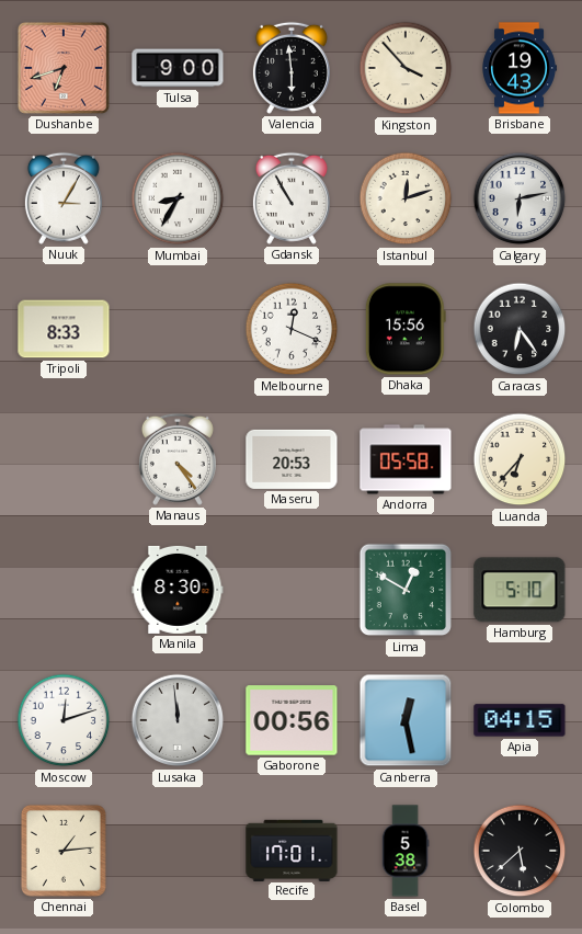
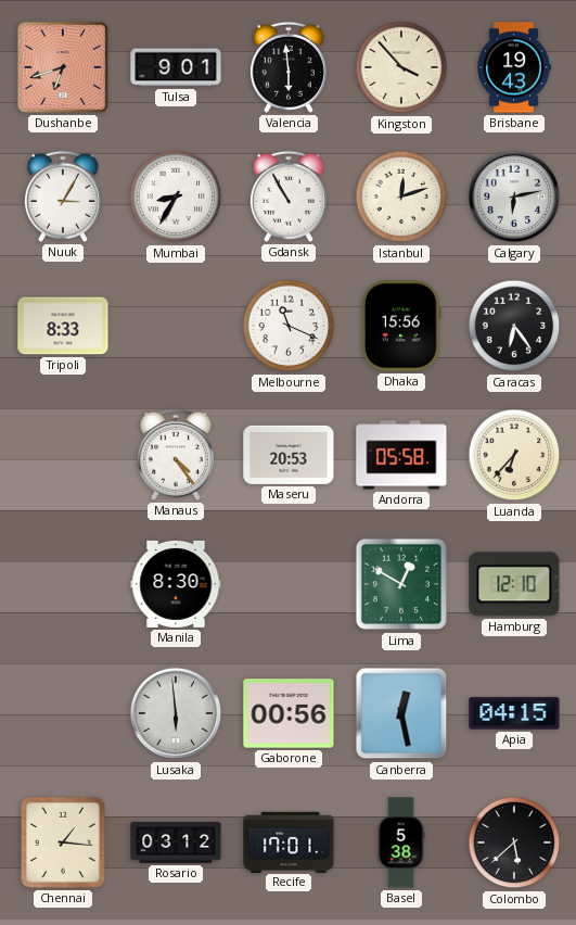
Tulsa: 9:00 -> 9:01 (176, 67)
Melbourne: 12:19 -> 11:19 (289, 326)
Hamburg: 5:10 -> 12:10 (514, 584)
Moscow: 12:12 -> none (64, 720)
Lusaka: 11:59 -> 5:59 (176, 713)
Chennai: 1:14 -> 1:16 (63, 842)
Rosario: none -> 03:12 (176, 842)
